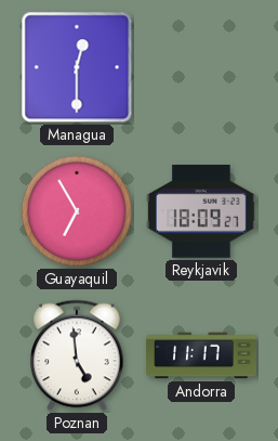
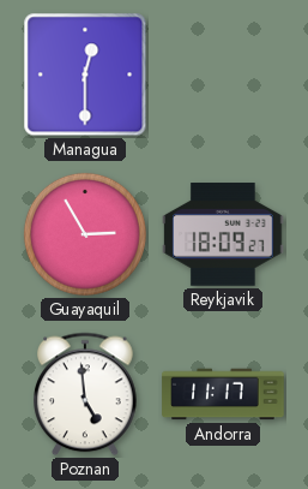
Guayaquil: 6:55 -> 2:55 (85, 234)
